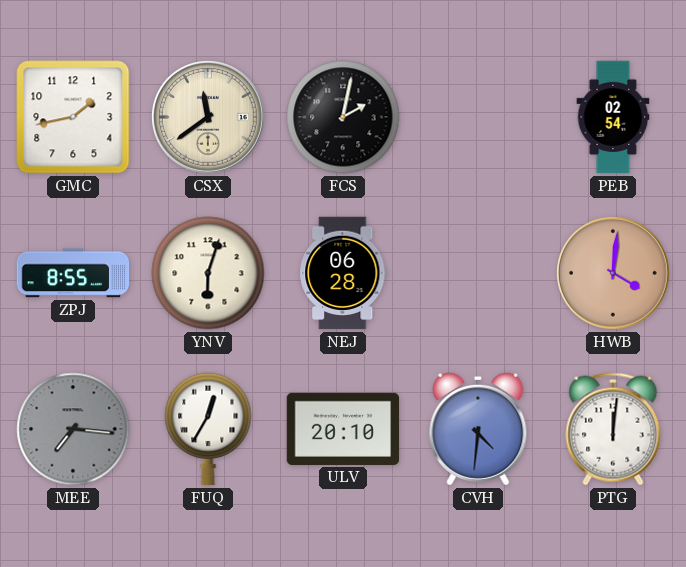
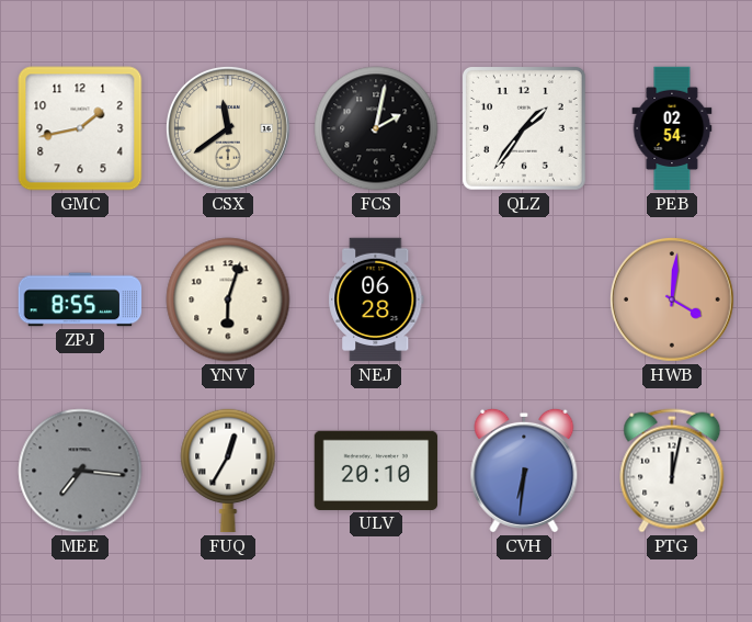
QLZ: none -> 1:36 (524, 128)
CVH: 4:31 -> 6:31 (524, 471)
PTG: 12:01 -> 12:02 (672, 471)
